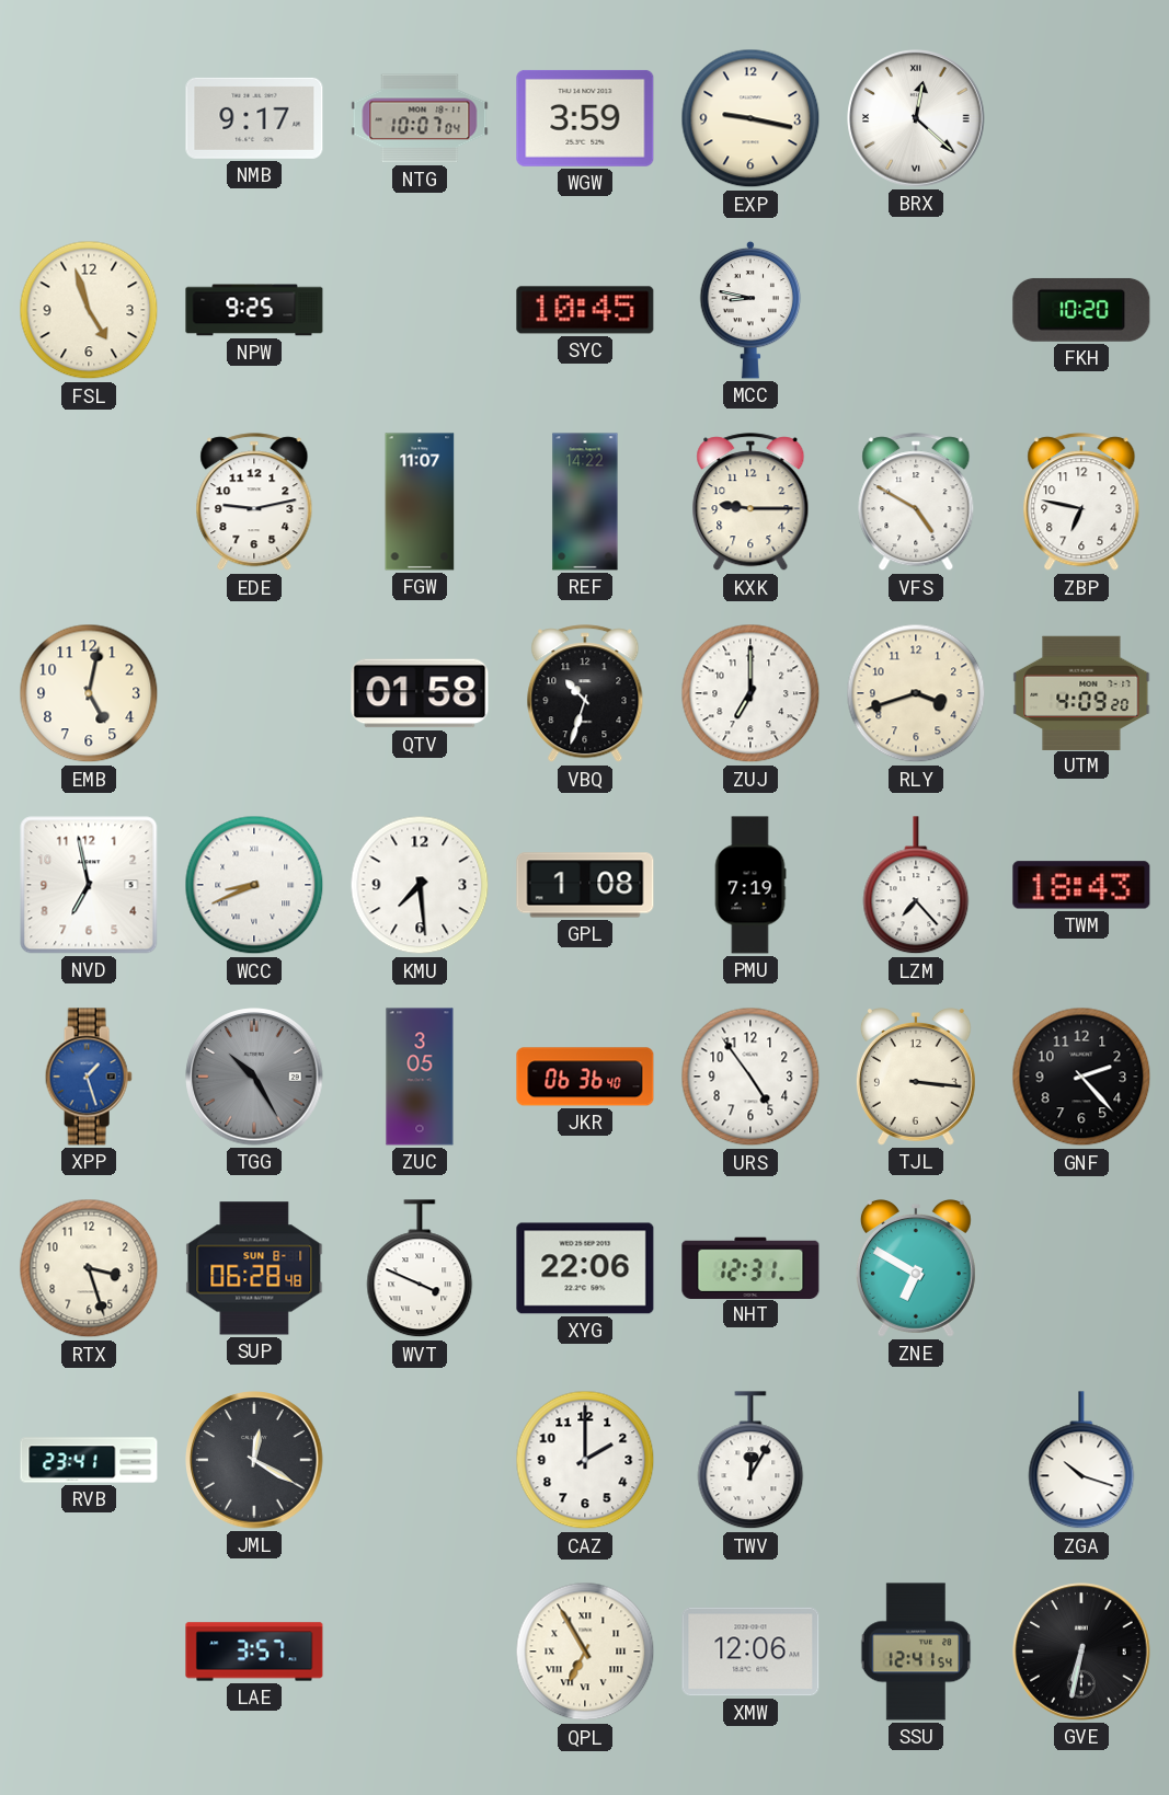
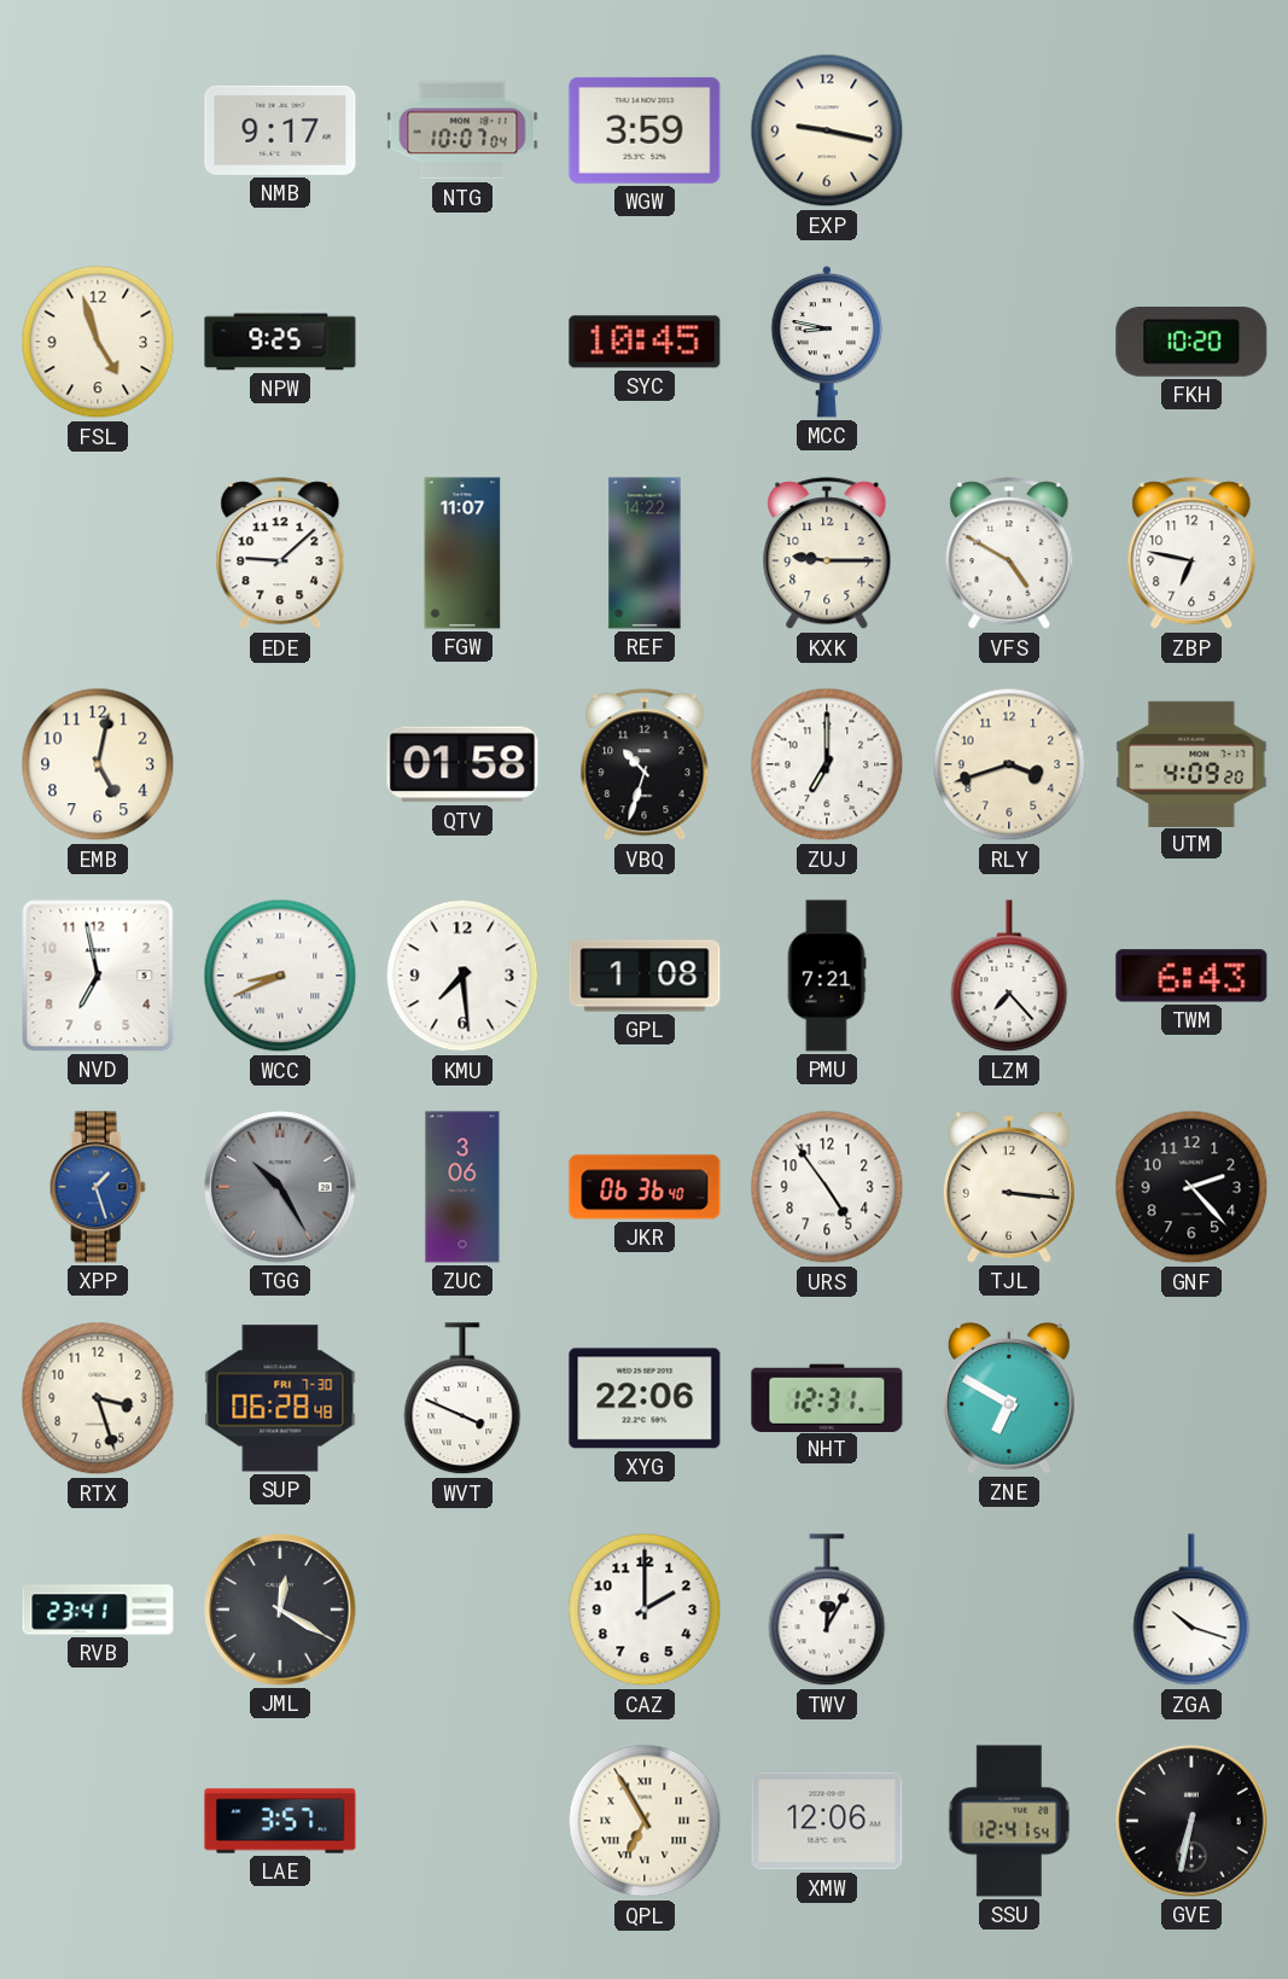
BRX: 12:22 -> none (916, 118)
EDE: 9:13 -> 9:08 (280, 554)
PMU: 7:19 -> 7:21 (827, 976)
TWM: 18:43 -> 6:43 (1191, 976)
ZUC: 3:05 -> 3:06 (462, 1187)
SUP date: SUN 8-1 -> FRI 7-30 (280, 1398)
